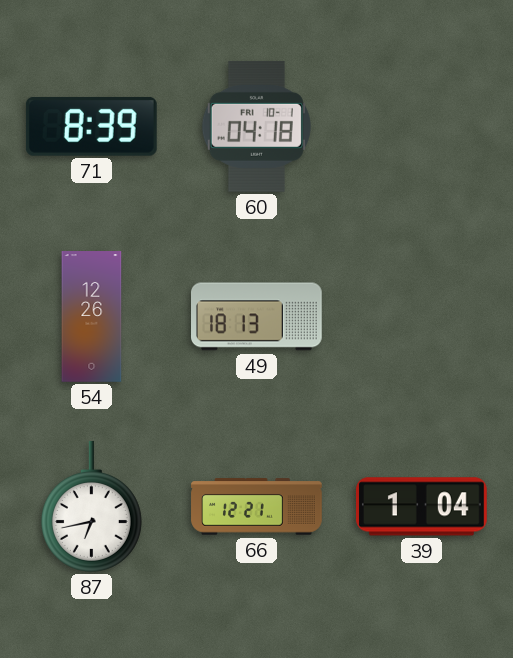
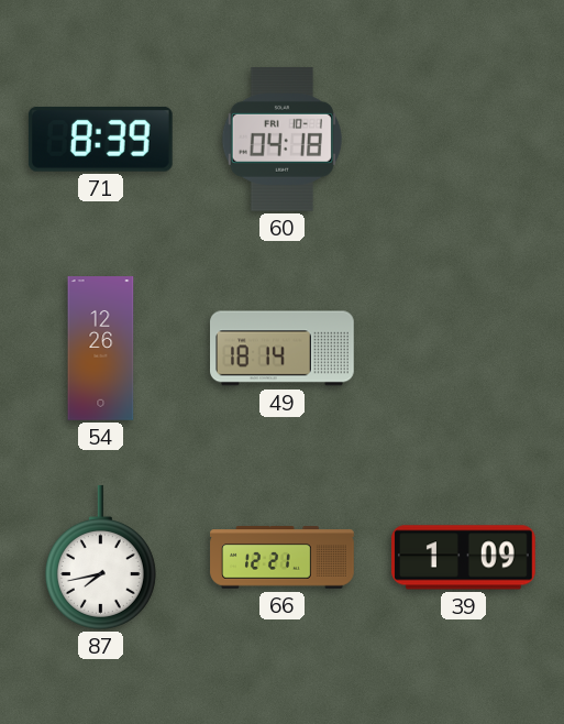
49: 18:13 -> 18:14 (283, 349)
87: 6:43 -> 7:43 (100, 558)
39: 1:04 -> 1:09 (464, 558)
